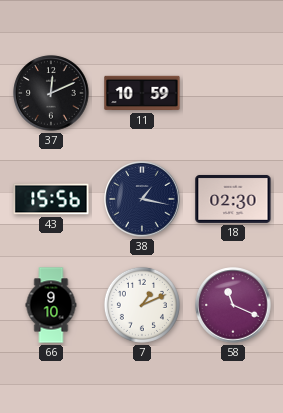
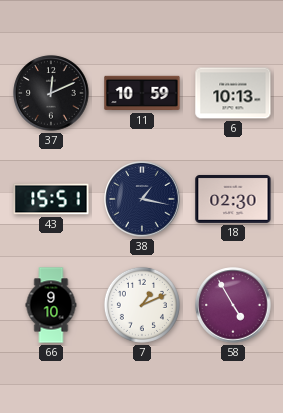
6: none -> 10:13 (233, 93)
43: 15:56 -> 15:51 (51, 199)
58: 11:19 -> 4:55 (233, 305)
